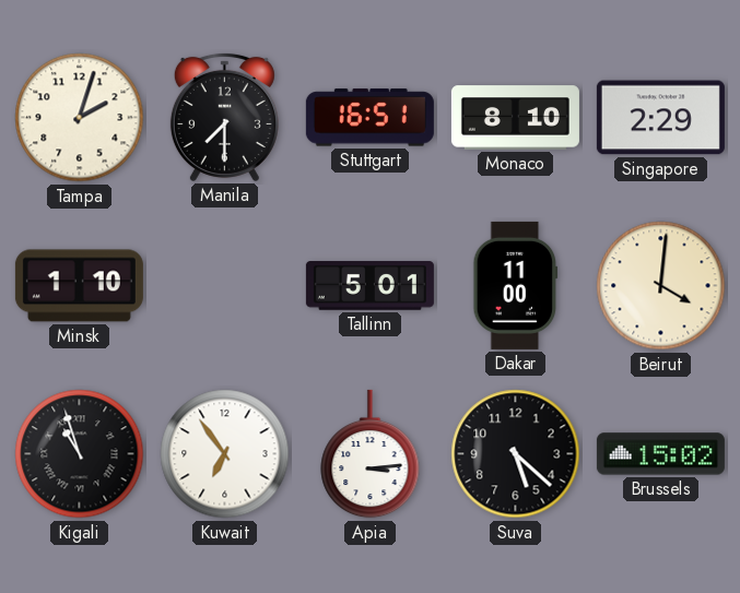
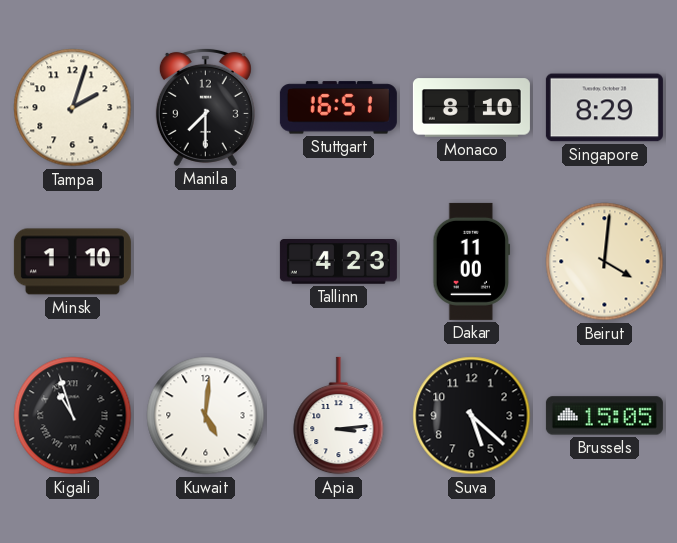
Singapore: 2:29 -> 8:29 (604, 108)
Tallinn: 5:01 -> 4:23 (338, 262)
Kuwait: 6:54 -> 5:01 (206, 416)
Brussels: 15:02 -> 15:05 (604, 416)
